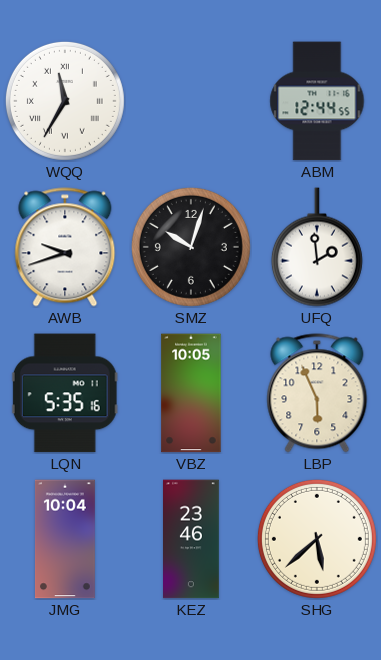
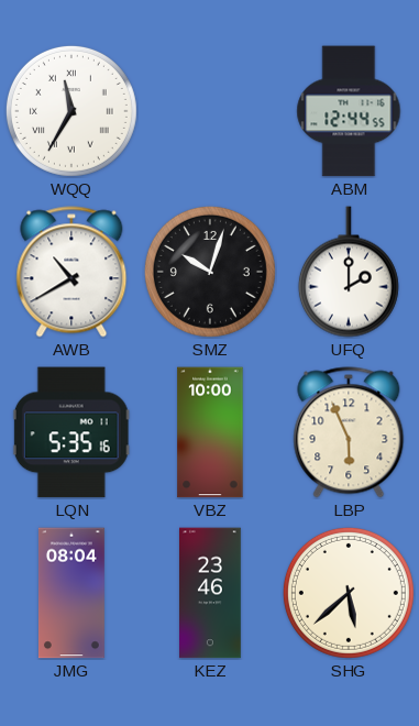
AWB: 9:42 -> 10:40 (71, 272)
UFQ: 1:59 -> 2:00 (349, 272)
VBZ: 10:05 -> 10:00 (210, 432)
JMG: 10:04 -> 08:04 (71, 593)
